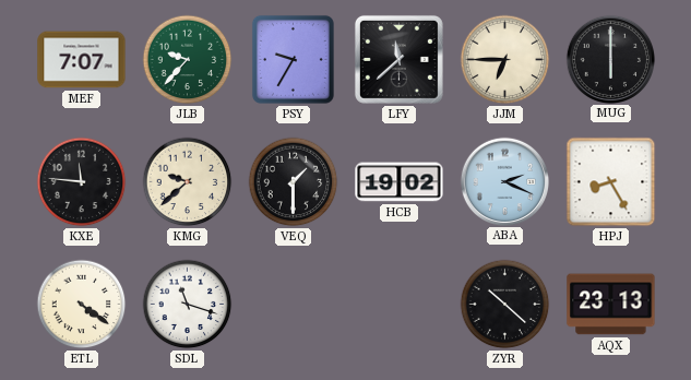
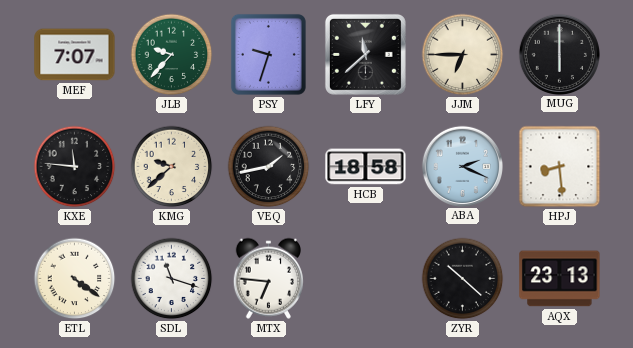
PSY: 9:35 -> 9:33 (268, 54)
VEQ: 1:30 -> 1:43 (269, 167)
HCB: 19:02 -> 18:58 (366, 167)
HPJ: 8:25 -> 8:29 (560, 167)
MTX: none -> 6:46 (268, 278)
